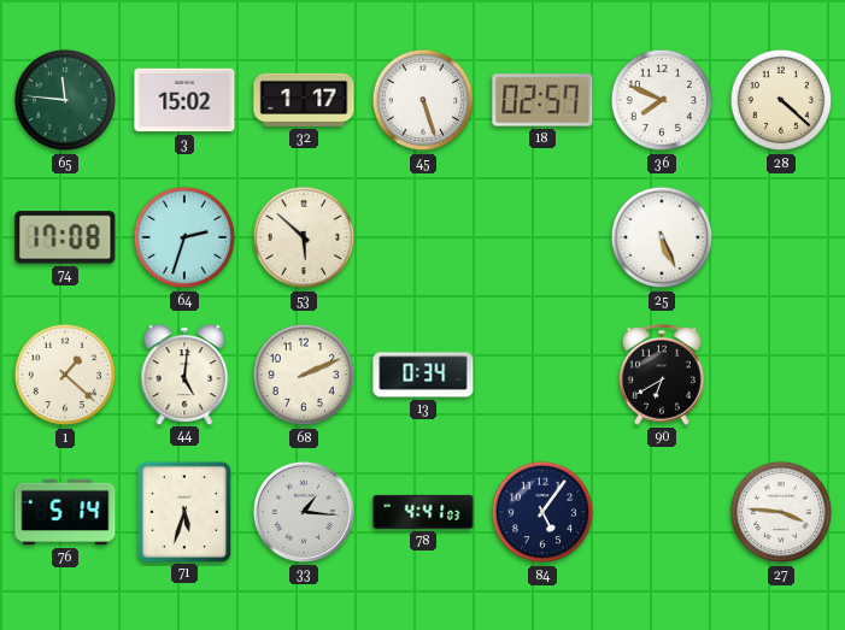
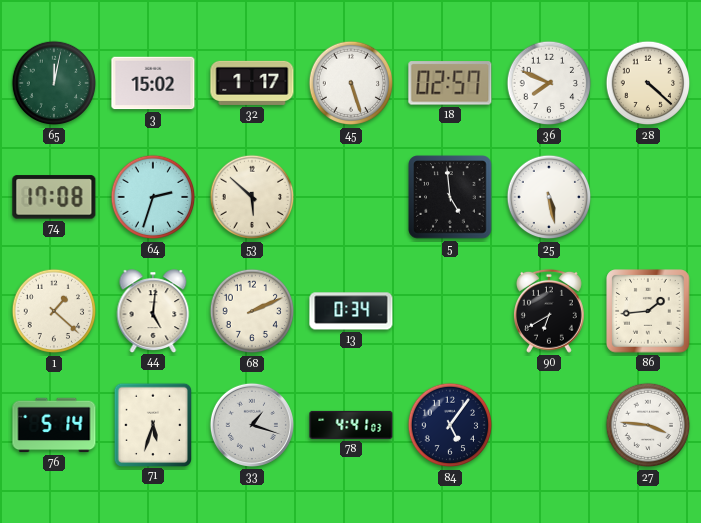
65: 11:46 -> 12:02 (54, 83)
5: none -> 4:59 (450, 197)
25: 5:26 -> 5:28 (549, 197)
86: none -> 1:44 (648, 311)
33: 1:16 -> 1:18 (252, 425)
